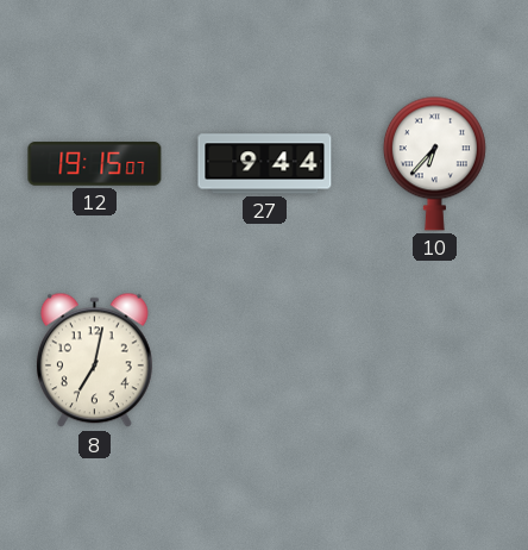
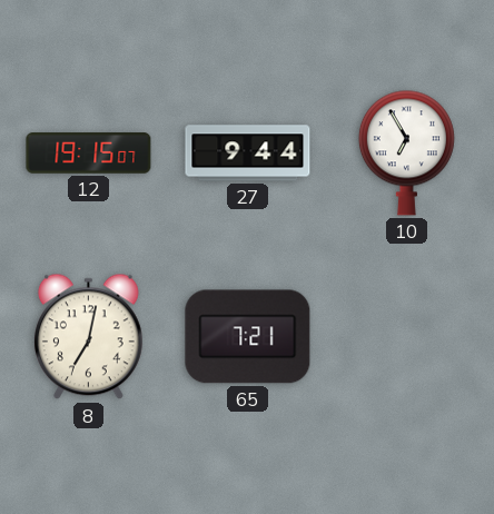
10: 6:37 -> 6:55 (406, 152)
65: none -> 7:21 (248, 337)
